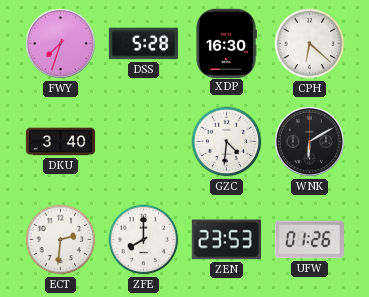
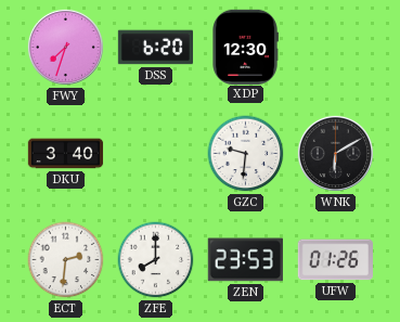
DSS: 5:28 -> 6:20 (155, 48)
XDP: 16:30 -> 12:30 (245, 47)
CPH: 6:22 -> none (310, 44)
GZC: 4:31 -> 9:31 (246, 154)
